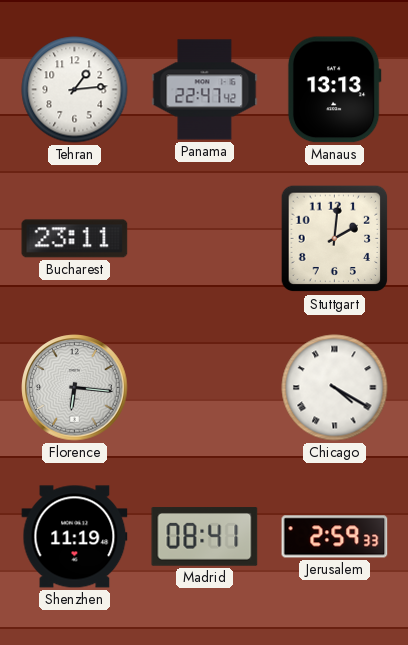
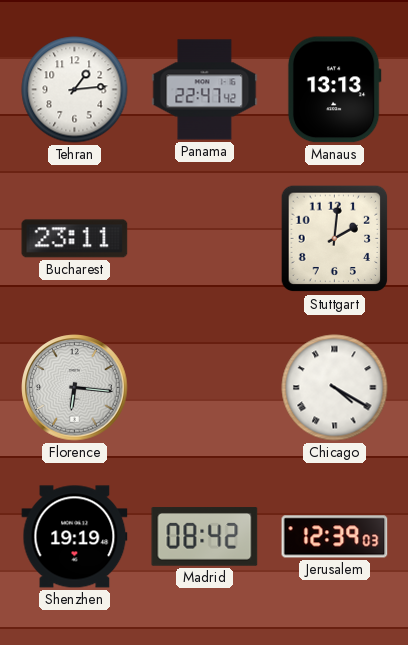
Shenzhen: 11:19 -> 19:19 (75, 537)
Madrid: 08:41 -> 08:42 (205, 537)
Jerusalem: 2:59 -> 12:39 (335, 537)
